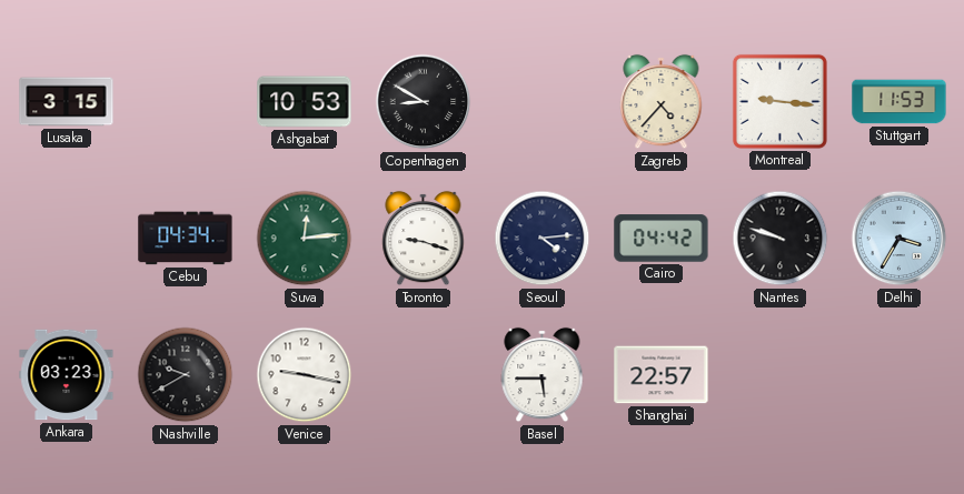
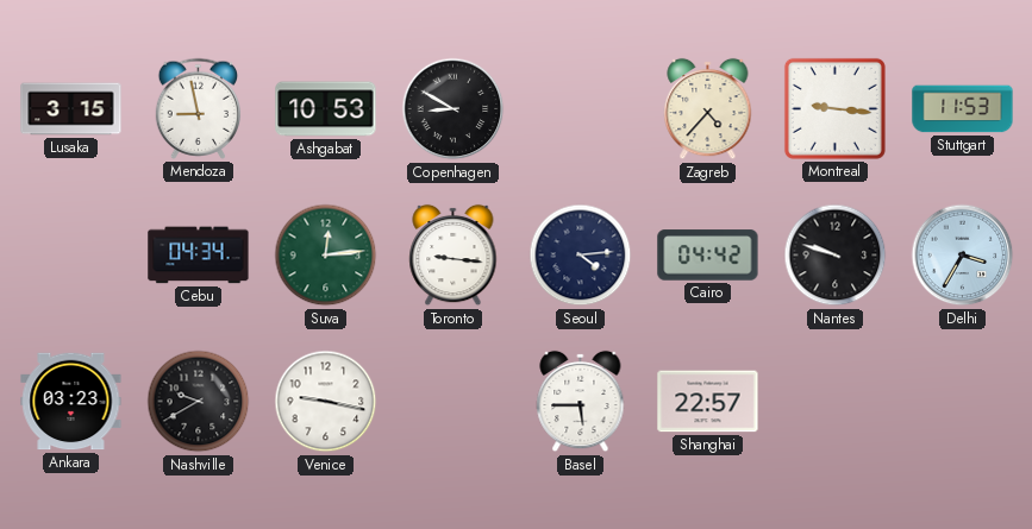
Mendoza: none -> 8:58 (199, 108)
Toronto: 9:18 -> 9:16 (454, 256)
